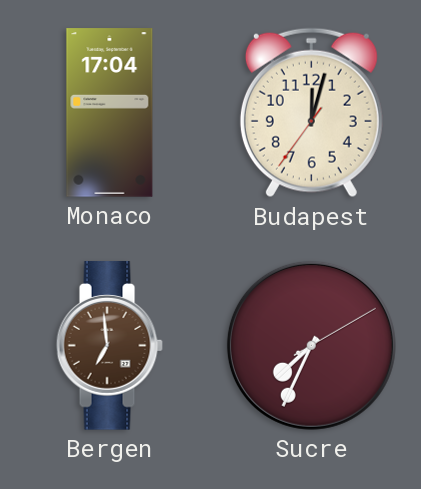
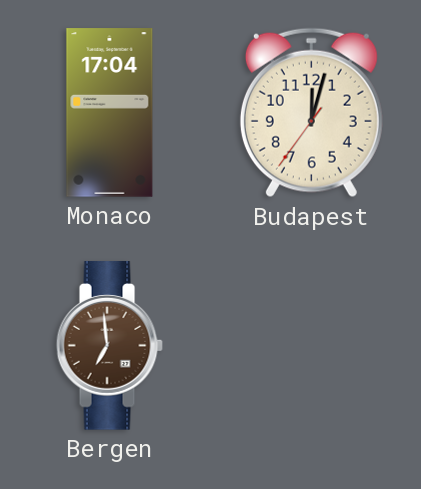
Sucre: 7:34 -> none (311, 345)
